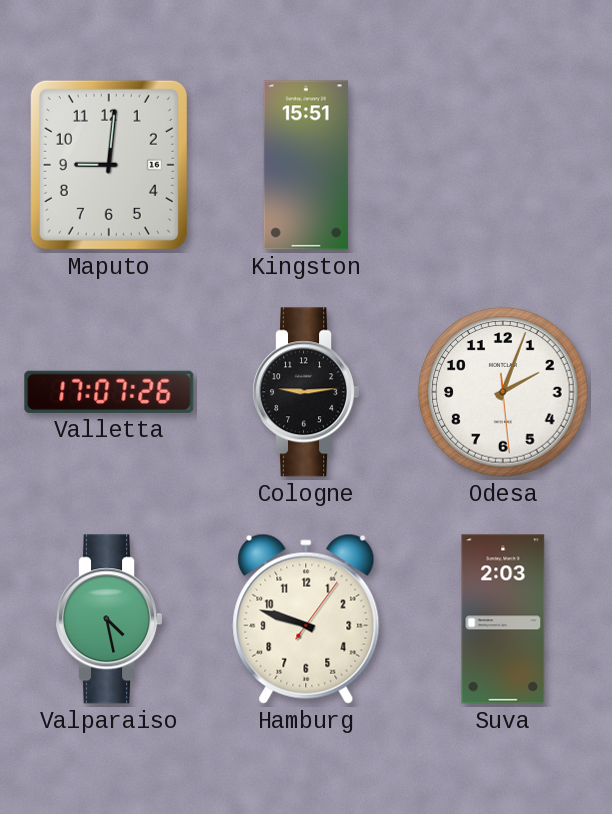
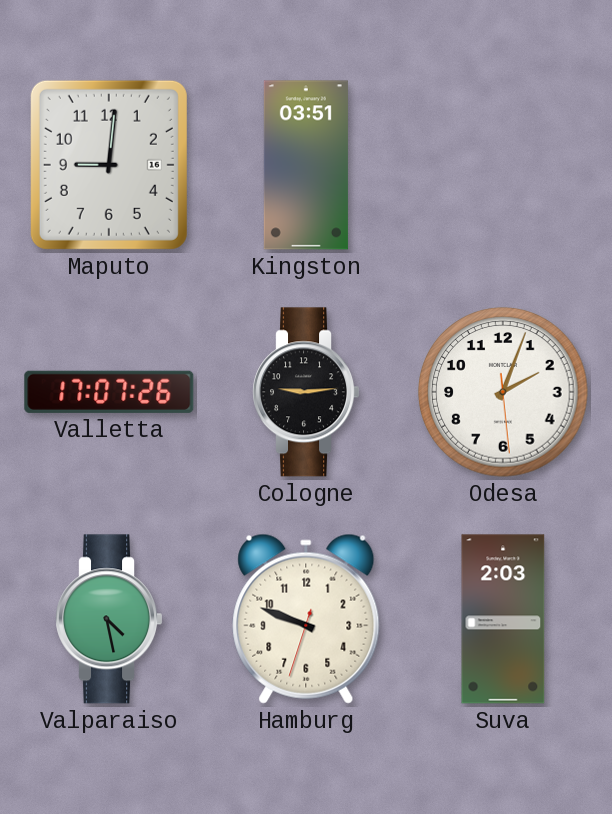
Kingston: 15:51 -> 03:51 (306, 165)
Hamburg: 9:48:06 -> 9:48:33 (306, 619)
